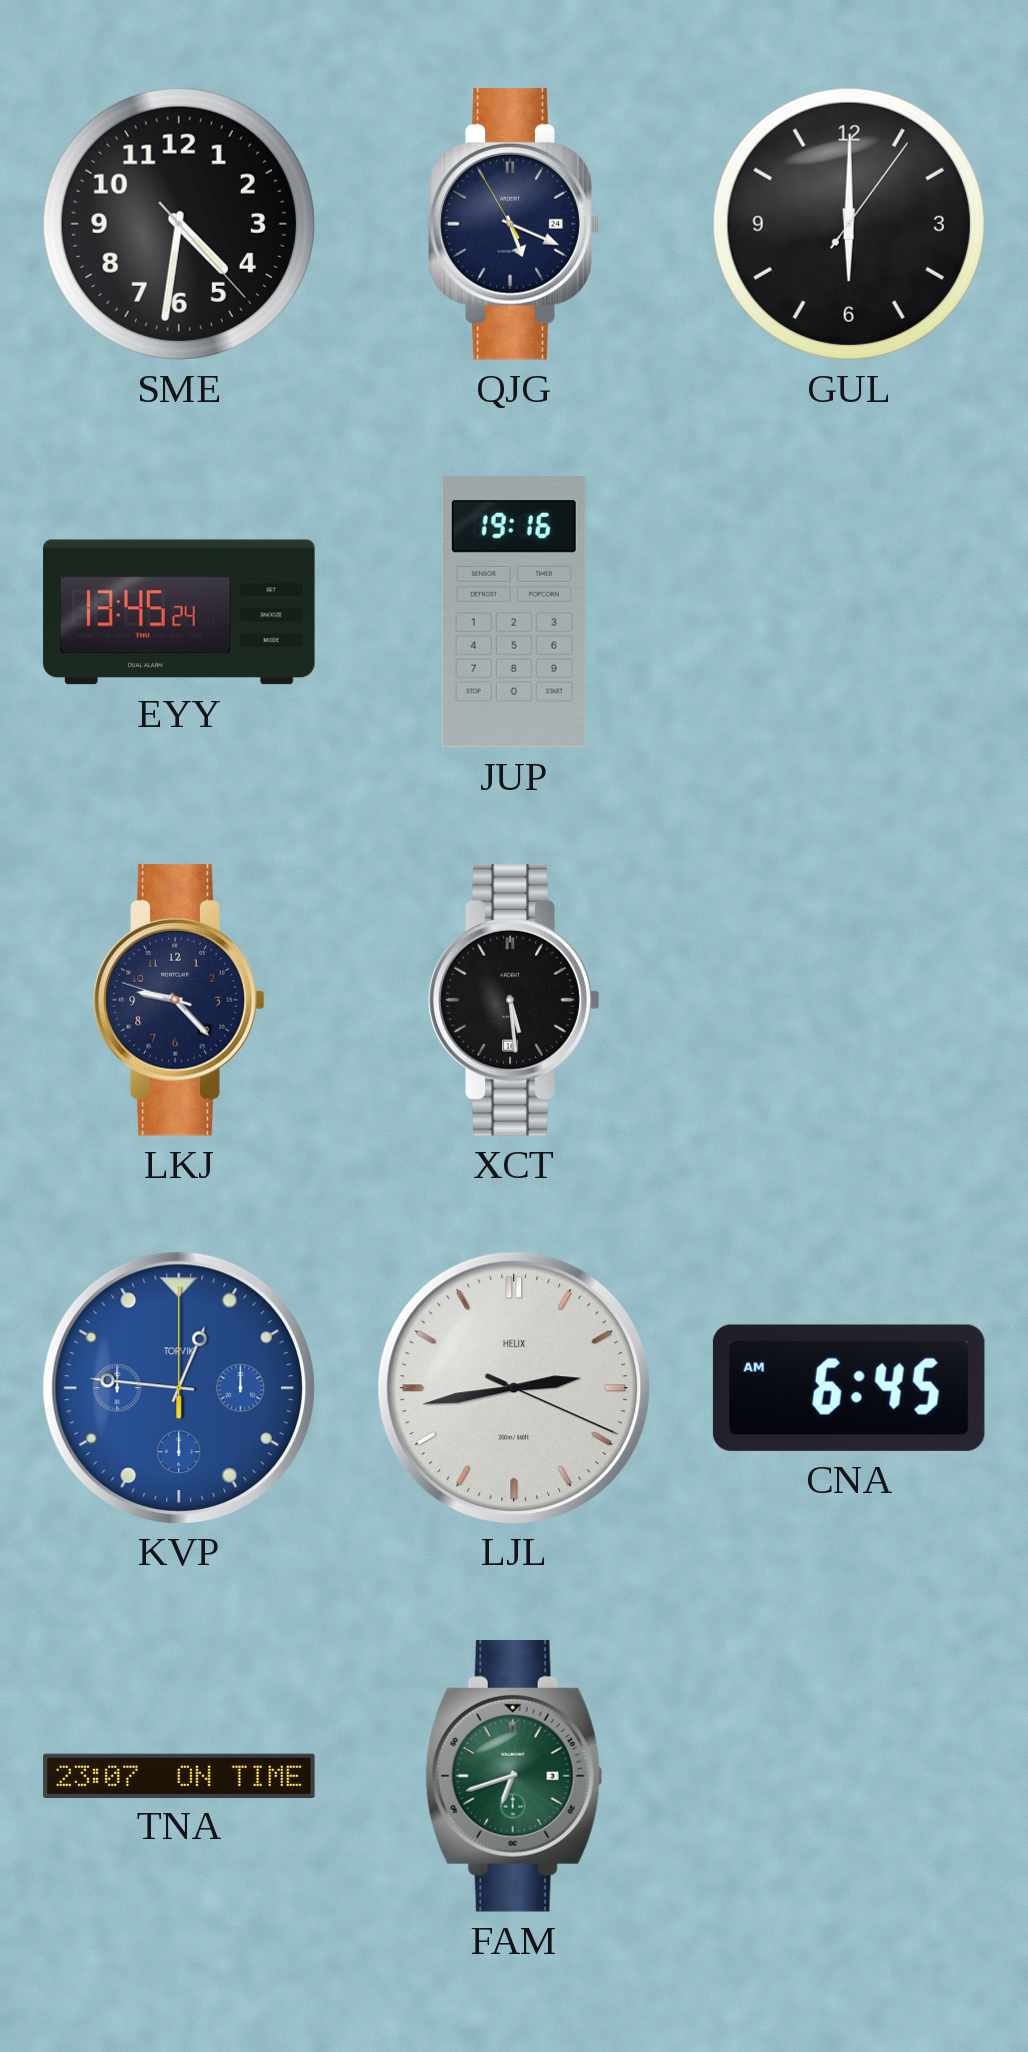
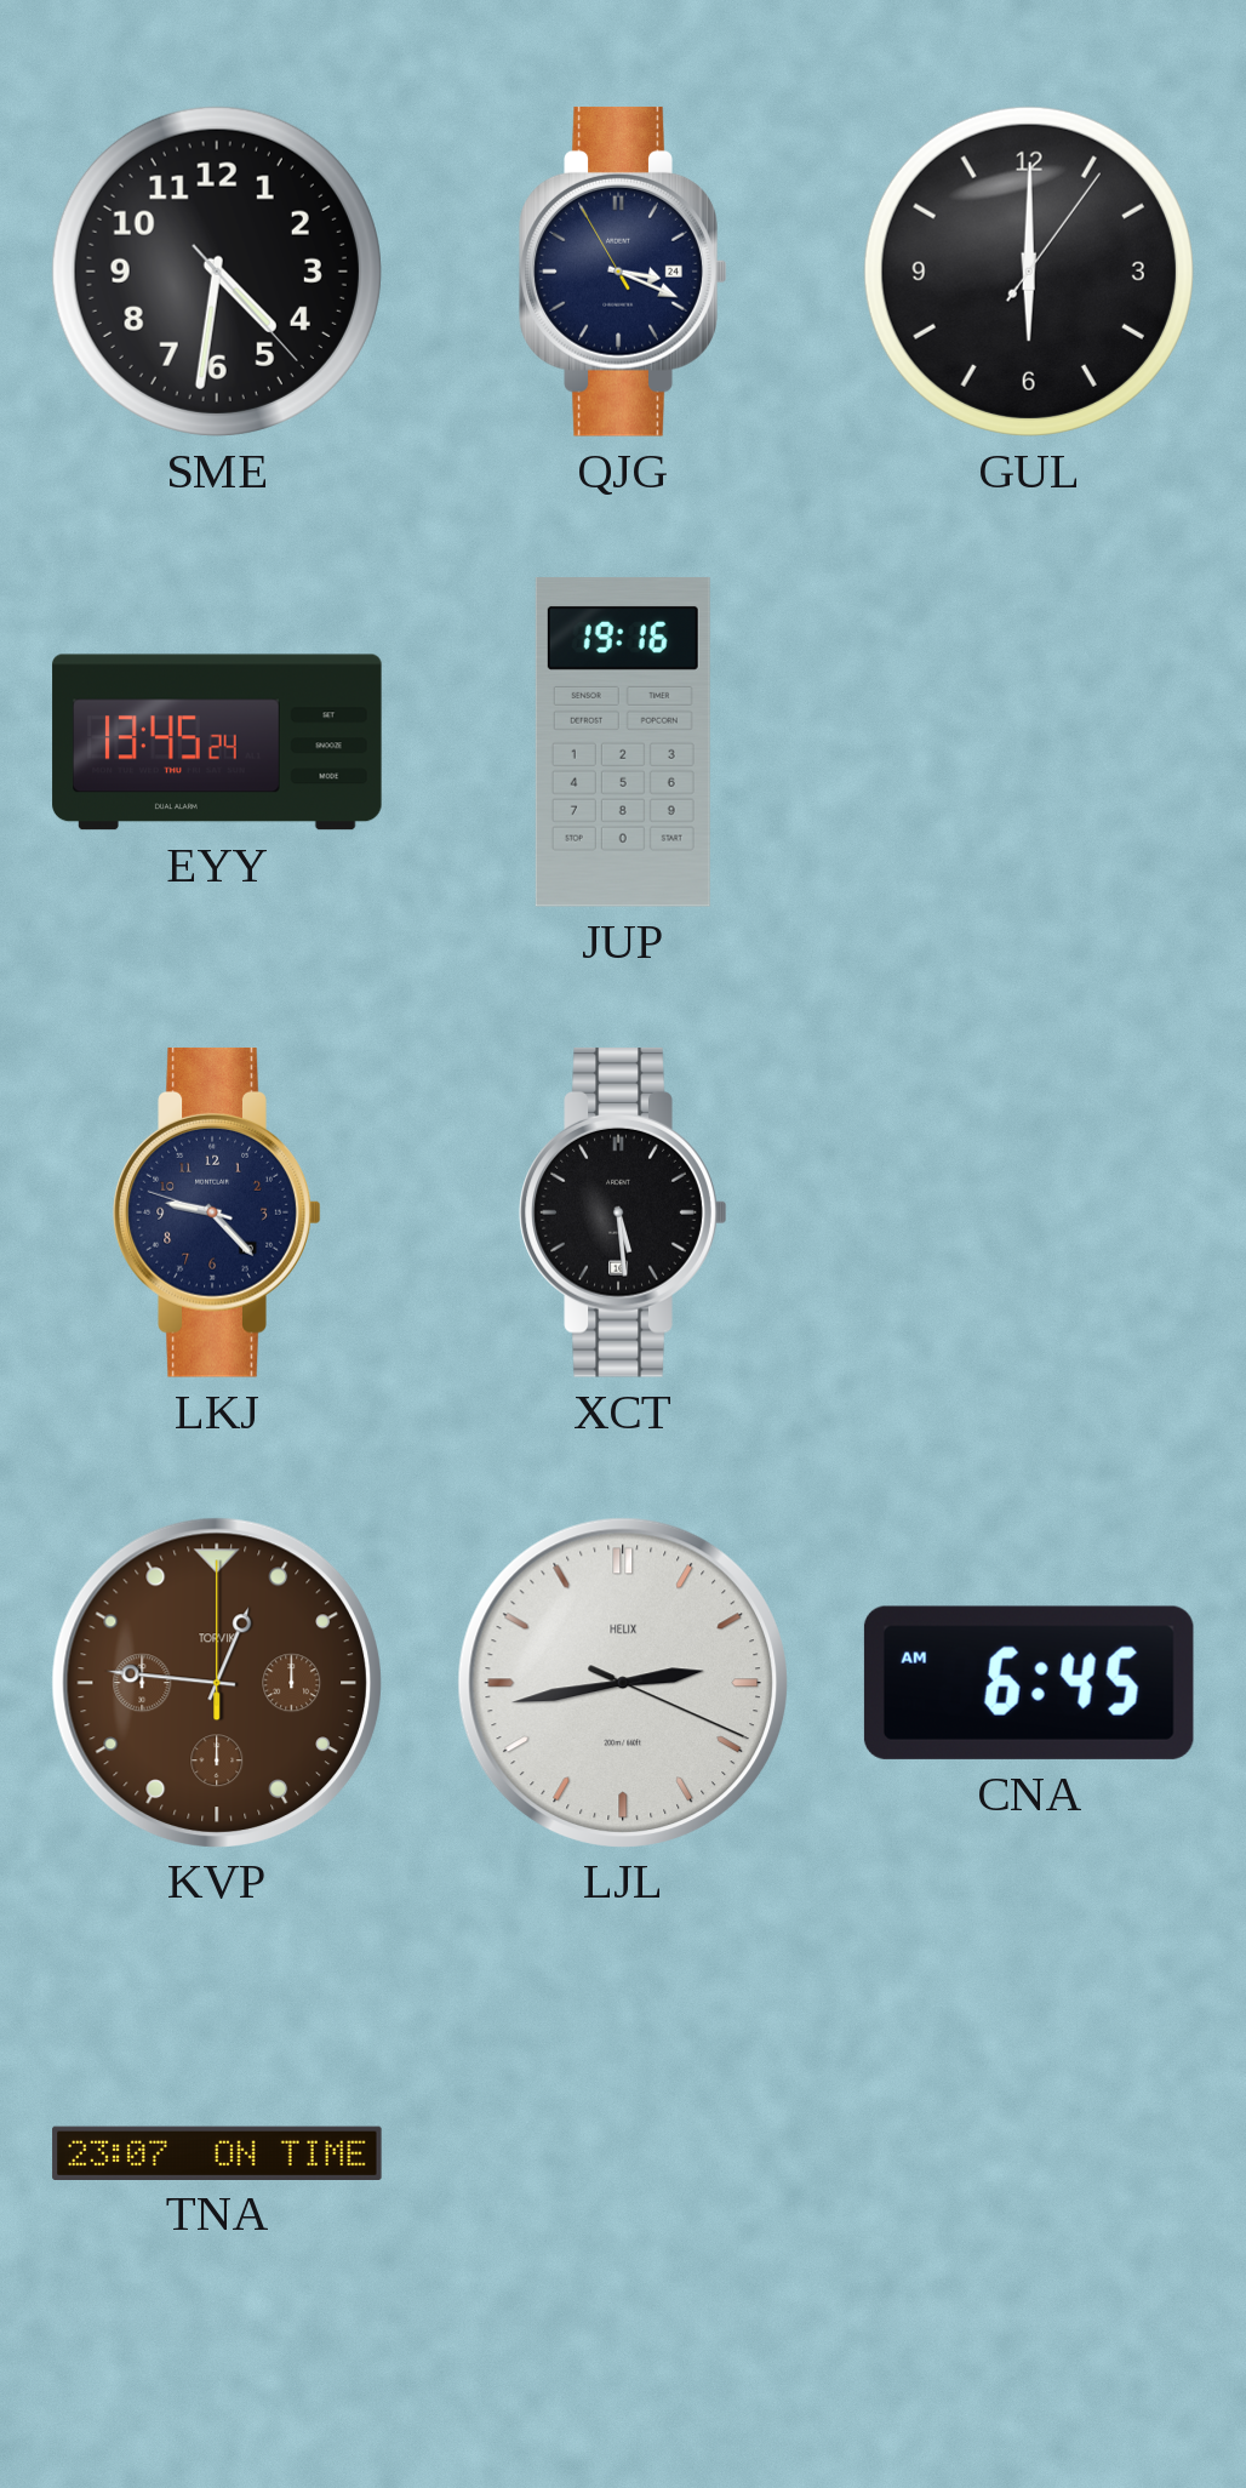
QJG: 5:18 -> 3:18 (623, 272)
KVP dial: blue -> brown (216, 1682)
FAM: 6:42 -> none (514, 1776)
